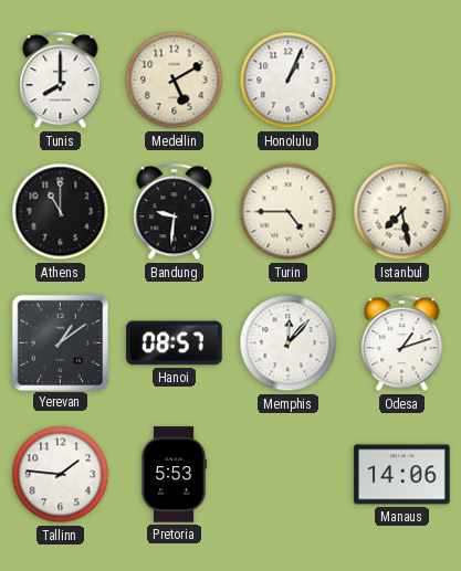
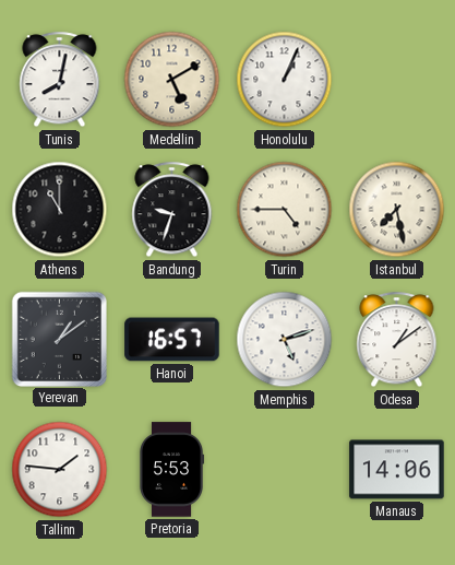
Tunis: 8:00 -> 8:02 (60, 80)
Bandung: 9:31 -> 9:33 (172, 210)
Hanoi: 08:57 -> 16:57 (172, 340)
Memphis: 12:07 -> 5:12 (285, 340)
Odesa: 1:12 -> 1:09 (397, 340)
